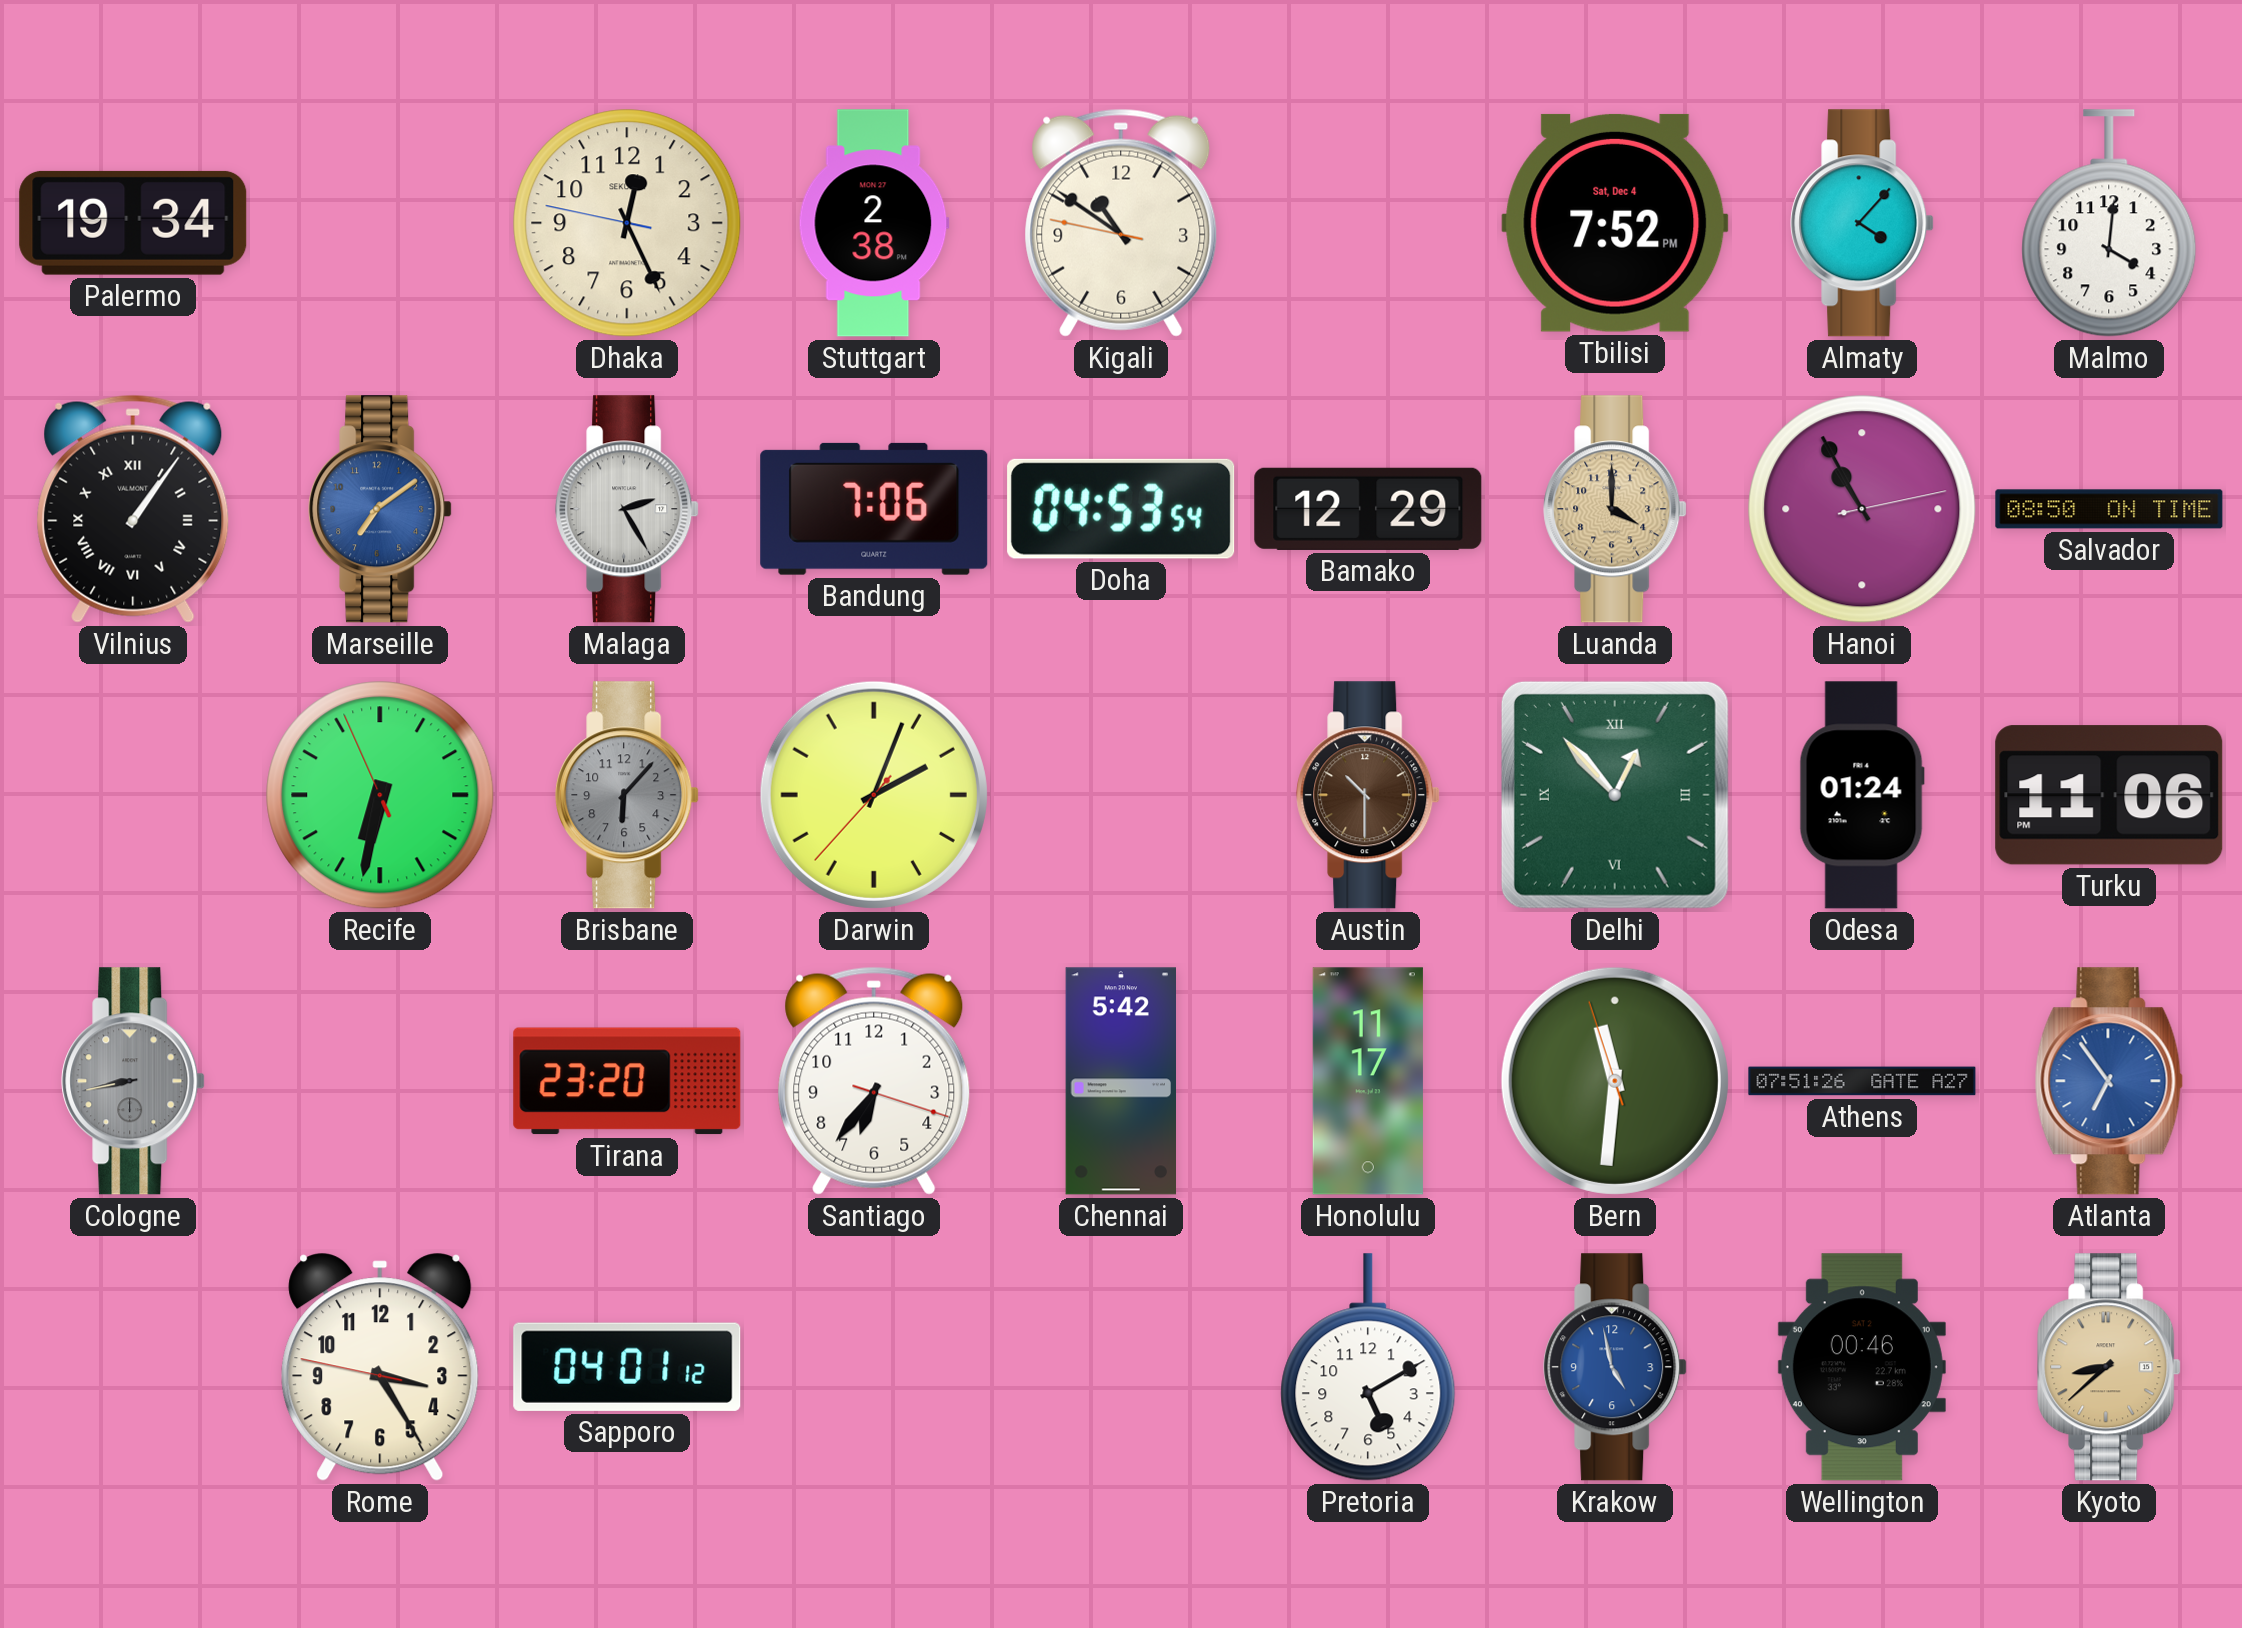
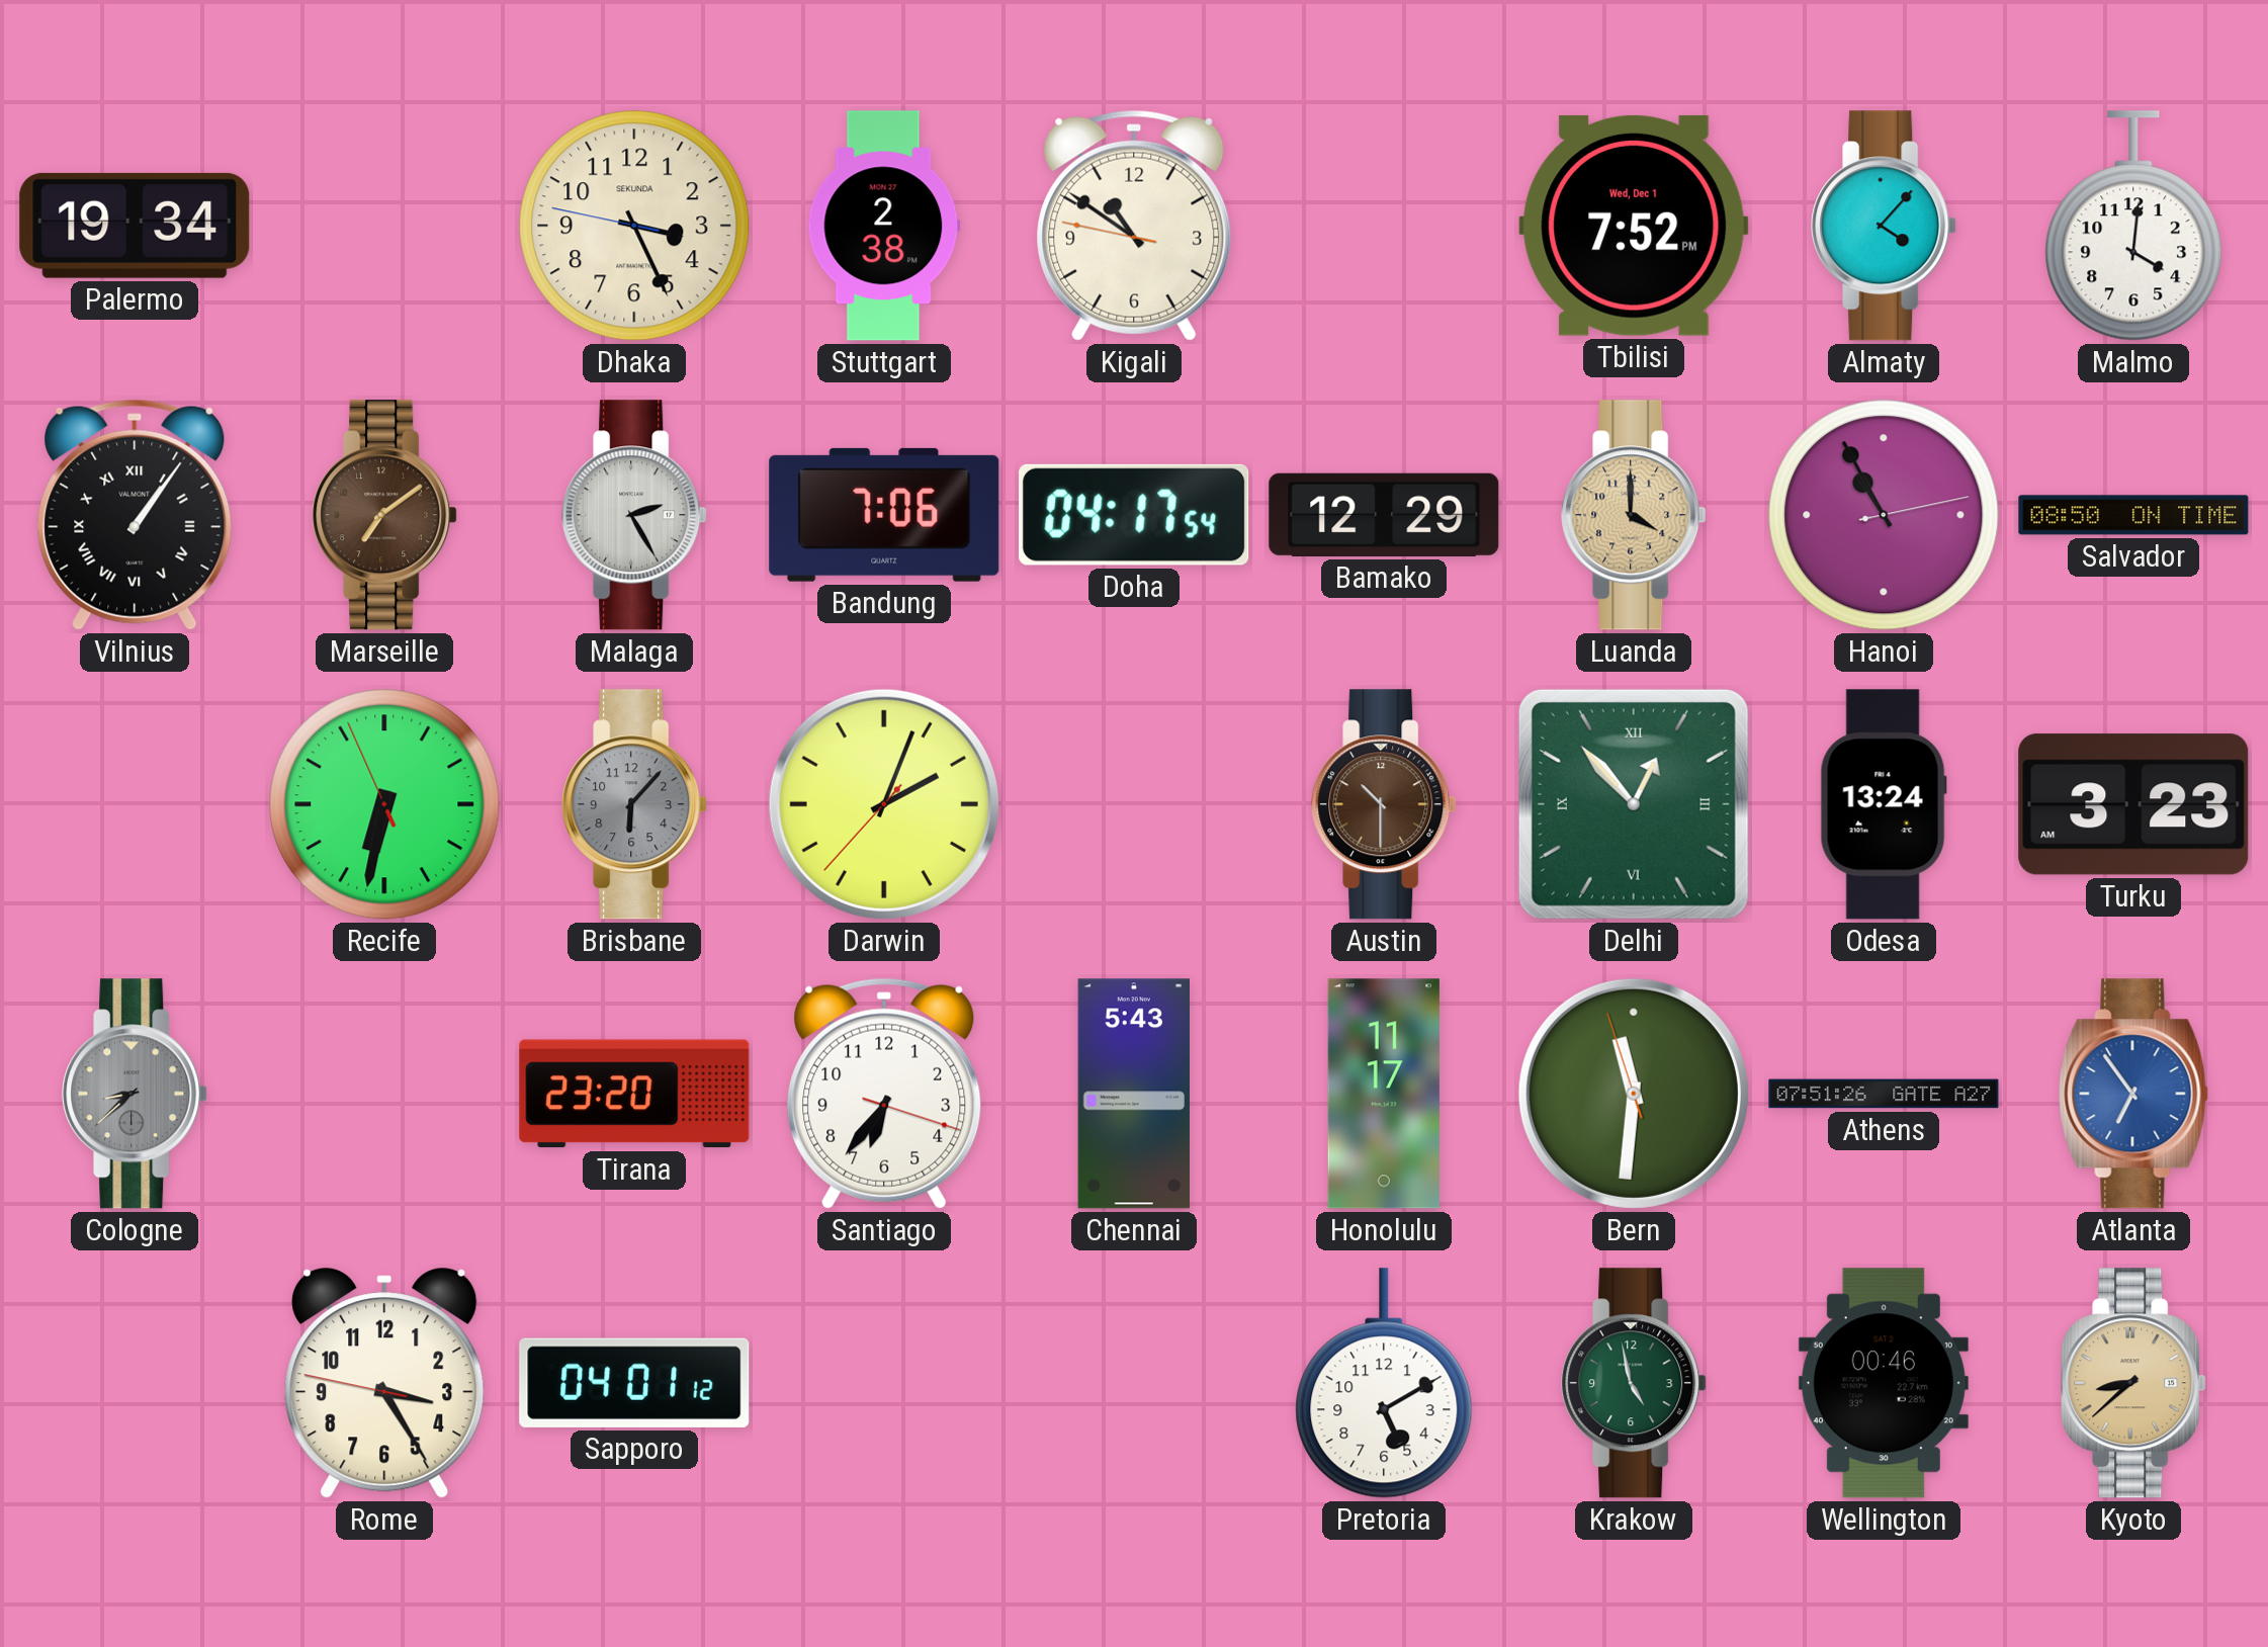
Dhaka: 12:25 -> 3:25 (634, 226)
Tbilisi date: Sat, Dec 4 -> Wed, Dec 1 (1634, 226)
Marseille dial: blue -> brown (384, 515)
Doha: 04:53 -> 04:17 (1134, 515)
Odesa: 01:24 -> 13:24 (1884, 804)
Turku: 11:06 -> 3:23 (2133, 804)
Cologne: 8:43 -> 8:38 (135, 1094)
Chennai: 5:42 -> 5:43 (1133, 1094)
Krakow dial: blue -> green (1634, 1383)
